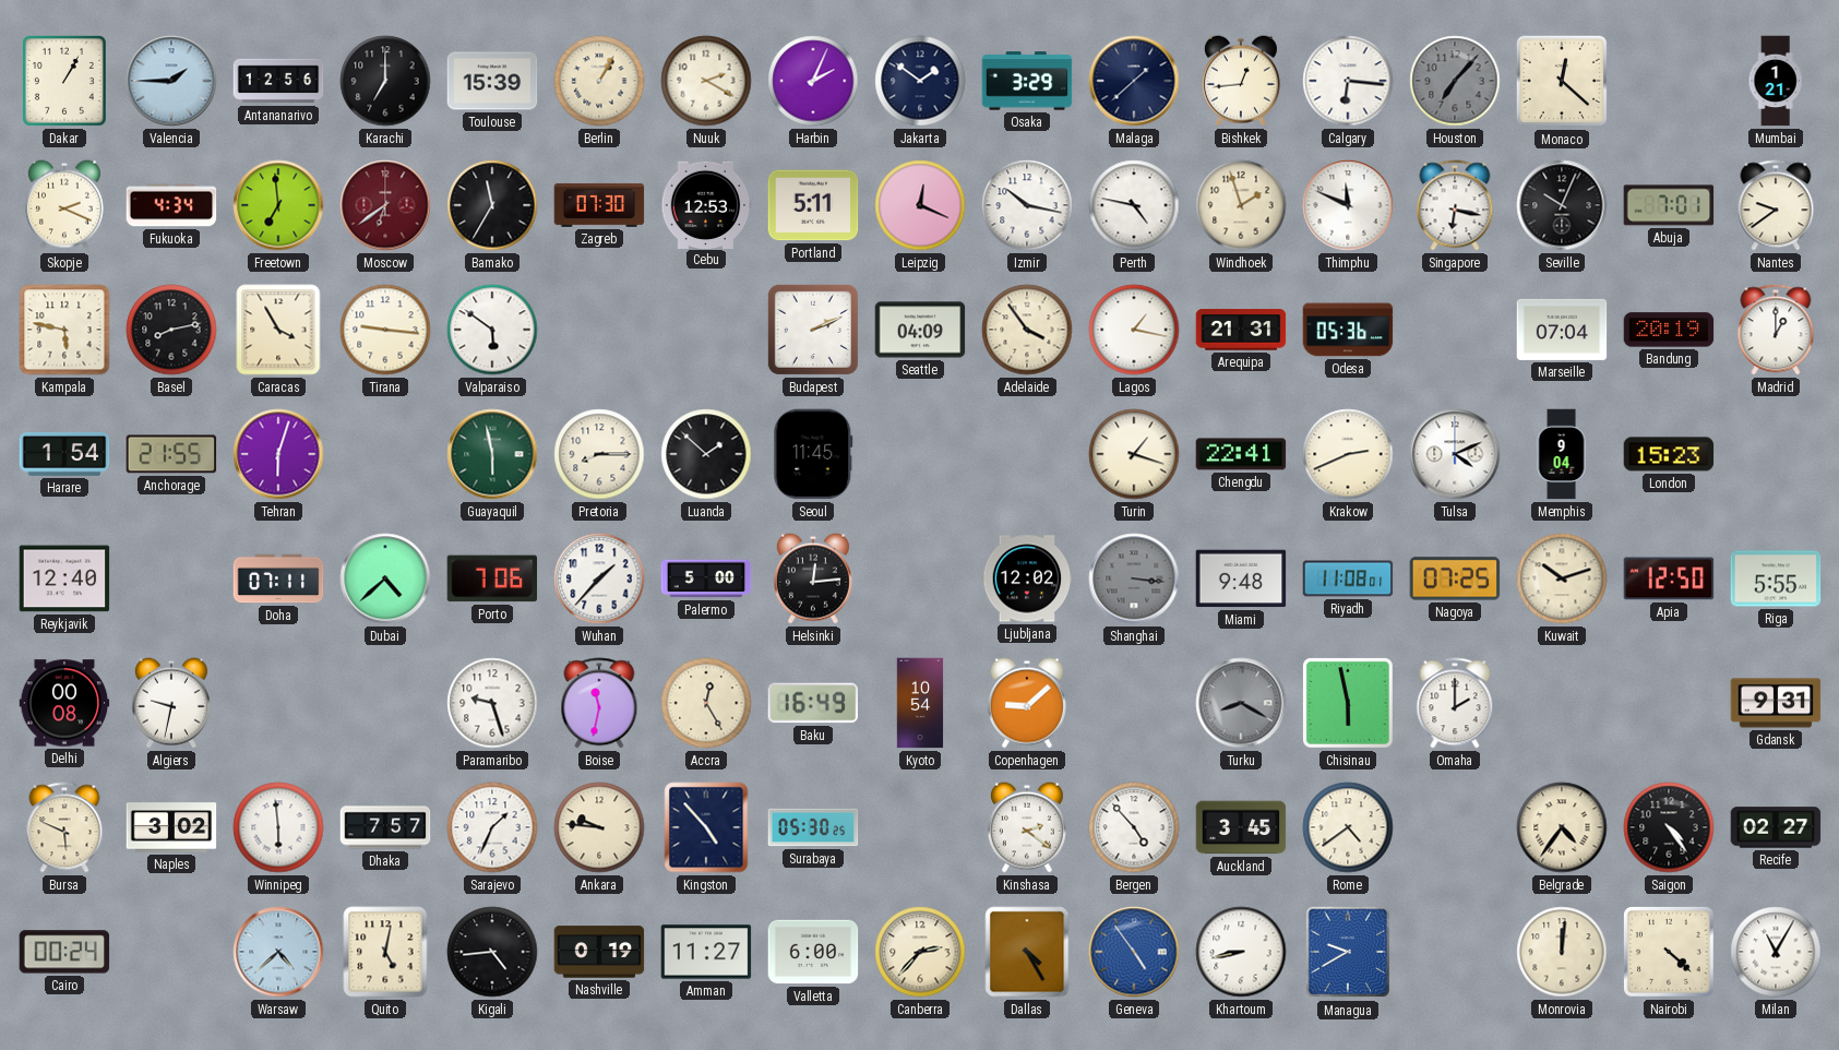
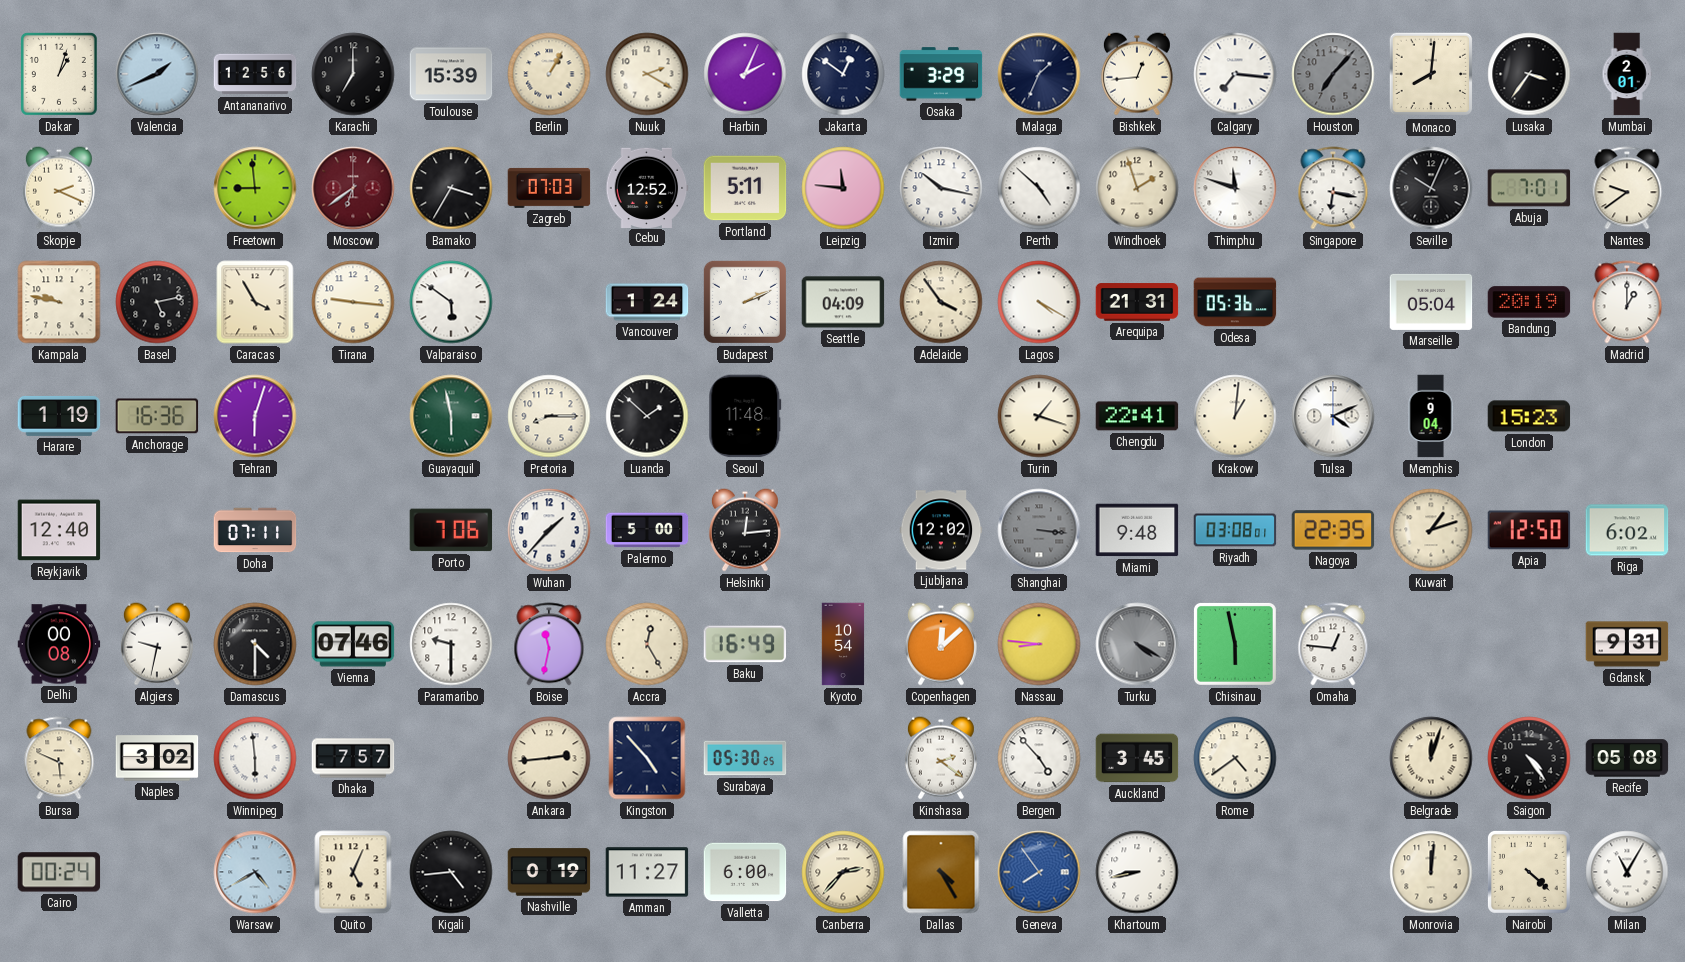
Dakar: 1:05 -> 1:03 (59, 74)
Valencia: 1:45 -> 1:41 (157, 74)
Jakarta: 1:51 -> 12:51 (843, 74)
Malaga: 1:38 -> 1:34 (1039, 74)
Calgary: 6:16 -> 7:16 (1235, 74)
Monaco: 12:22 -> 8:01 (1431, 74)
Lusaka: none -> 3:36 (1529, 74)
Mumbai: 1:21 -> 2:01 (1627, 74)
Fukuoka: 4:34 -> none (171, 205)
Freetown: 6:59 -> 8:59 (255, 188)
Bamako: 11:35 -> 3:35 (451, 188)
Zagreb: 07:30 -> 07:03 (549, 188)
Cebu: 12:53 -> 12:52 (647, 187)
Leipzig: 12:19 -> 11:46 (843, 188)
Perth: 4:47 -> 4:52 (1039, 188)
Thimphu: 11:49 -> 11:48 (1235, 188)
Kampala: 5:47 -> 9:47 (59, 302)
Basel: 8:13 -> 5:13 (157, 302)
Vancouver: none -> 1:24 (647, 302)
Lagos: 1:17 -> 4:20 (1039, 302)
Marseille: 07:04 -> 05:04 (1431, 302)
Harare: 1:54 -> 1:19 (59, 416)
Anchorage: 21:55 -> 16:36 (157, 416)
Seoul: 11:45 -> 11:48 (745, 416)
Krakow: 2:41 -> 1:01 (1235, 416)
Dubai: 4:38 -> none (385, 578)
Riyadh: 11:08 -> 03:08 (1235, 530)
Nagoya: 07:25 -> 22:35 (1333, 530)
Kuwait: 10:12 -> 1:12 (1431, 530)
Riga: 5:55 -> 6:02 (1627, 530)
Damascus: none -> 4:30 (255, 644)
Vienna: none -> 07:46 (353, 644)
Paramaribo: 9:27 -> 9:30 (451, 644)
Copenhagen: 9:08 -> 12:08 (941, 644)
Nassau: none -> 8:46 (1039, 644)
Turku: 8:20 -> 4:20 (1137, 644)
Omaha: 2:00 -> 12:46 (1333, 644)
Sarajevo: 1:34 -> none (492, 827)
Ankara: 9:46 -> 2:44 (549, 758)
Belgrade: 4:36 -> 12:03 (1431, 758)
Recife: 02:27 -> 05:08 (1627, 758)
Warsaw: 4:38 -> 4:40 (255, 872)
Quito: 5:02 -> 5:04 (353, 872)
Geneva: 4:54 -> 7:54 (1039, 872)
Managua: 9:40 -> none (1348, 952)
